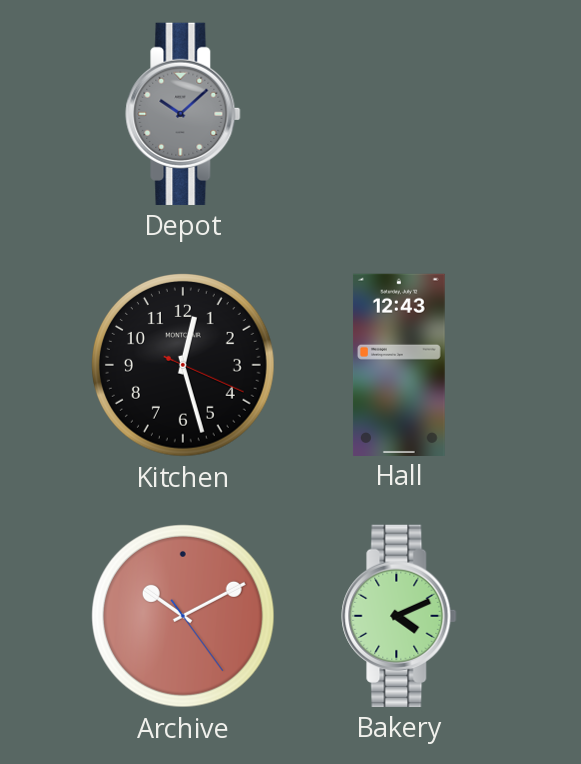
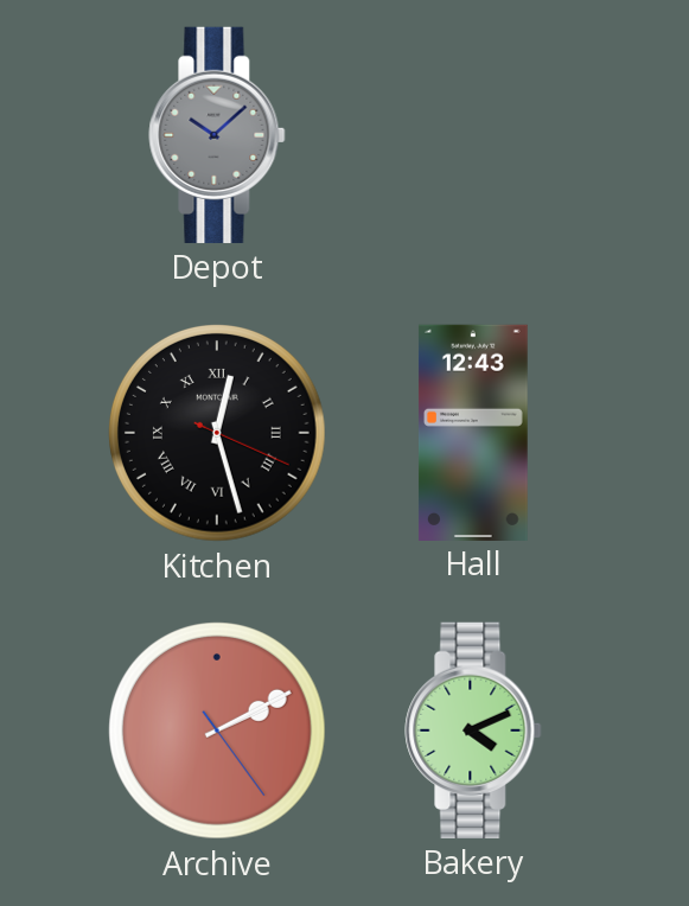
Kitchen numerals: Arabic -> Roman (218, 434)
Archive: 10:10 -> 2:10 (218, 732)
